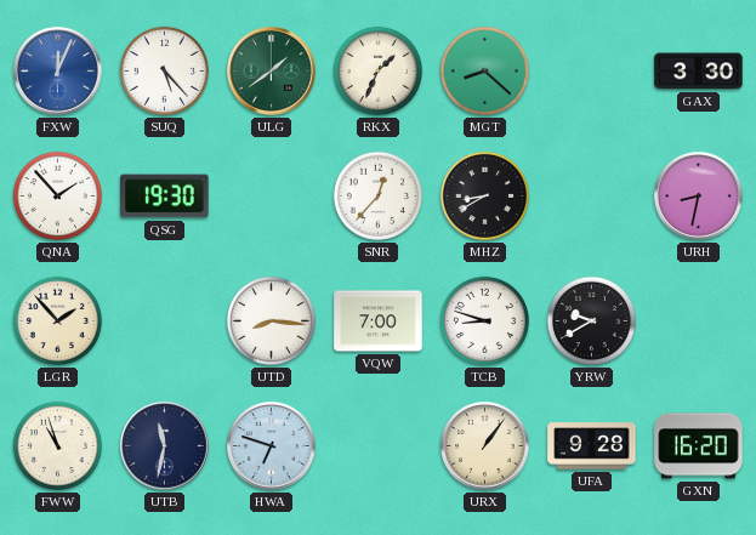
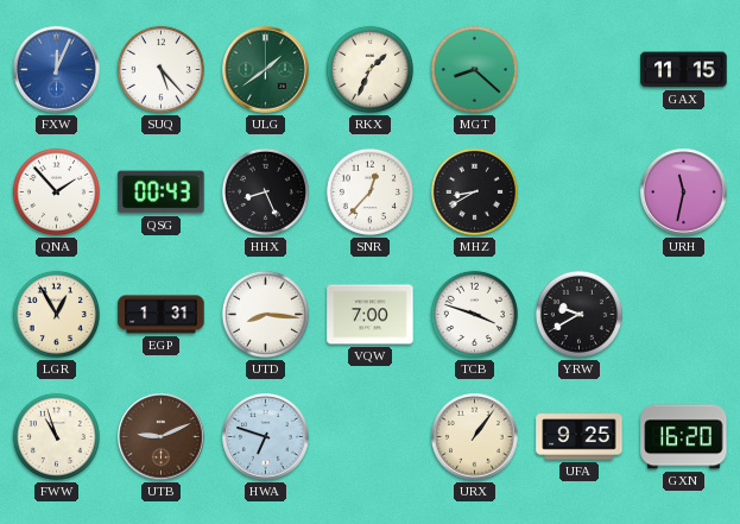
GAX: 3:30 -> 11:15 (684, 70)
QSG: 19:30 -> 00:43 (162, 192)
HHX: none -> 8:26 (265, 191)
URH: 8:32 -> 11:32 (684, 192)
LGR: 1:53 -> 12:55 (56, 314)
EGP: none -> 1:31 (162, 315)
TCB: 8:48 -> 3:48 (474, 314)
UTB: 11:32 -> 9:11 (162, 437)
UTB dial: navy -> brown (162, 437)
UFA: 9:28 -> 9:25 (580, 437)
